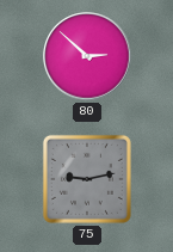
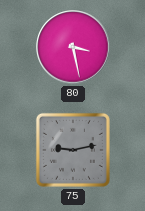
80: 2:52 -> 3:28 (73, 47)
